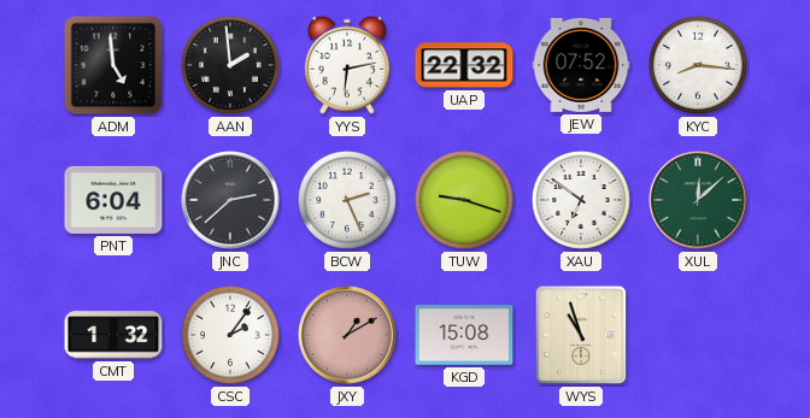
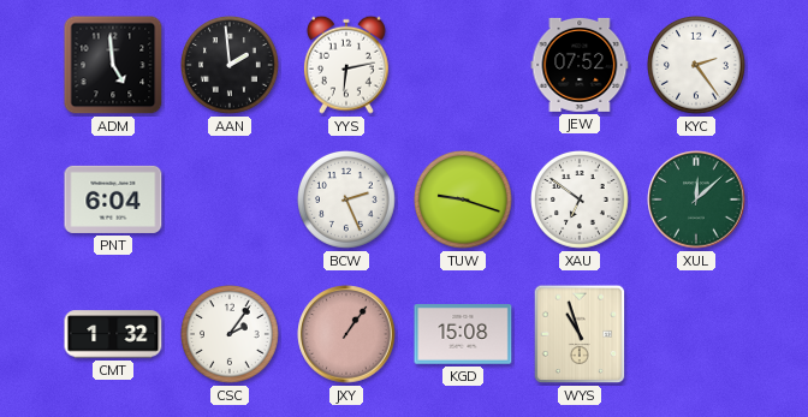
UAP: 22:32 -> none (464, 65)
KYC: 8:16 -> 2:24 (697, 66)
JNC: 2:38 -> none (230, 200)
JXY: 1:10 -> 1:06 (346, 334)
